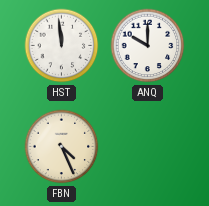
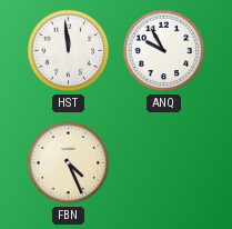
ANQ: 10:00 -> 9:55 (164, 51)
